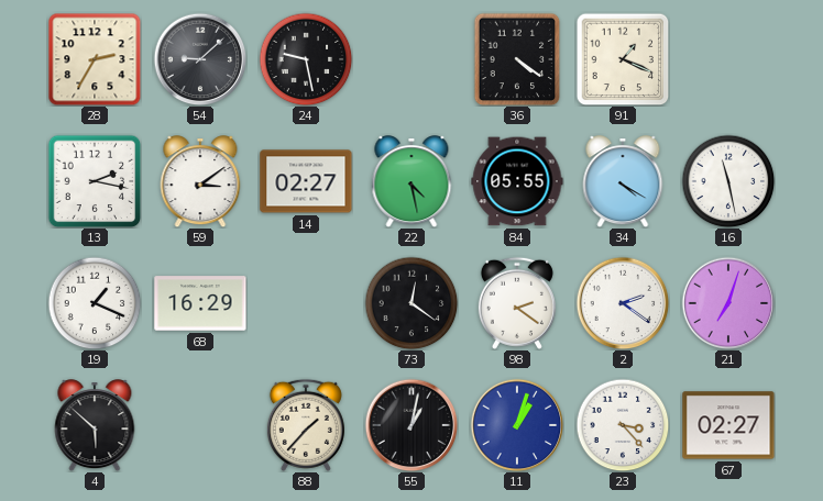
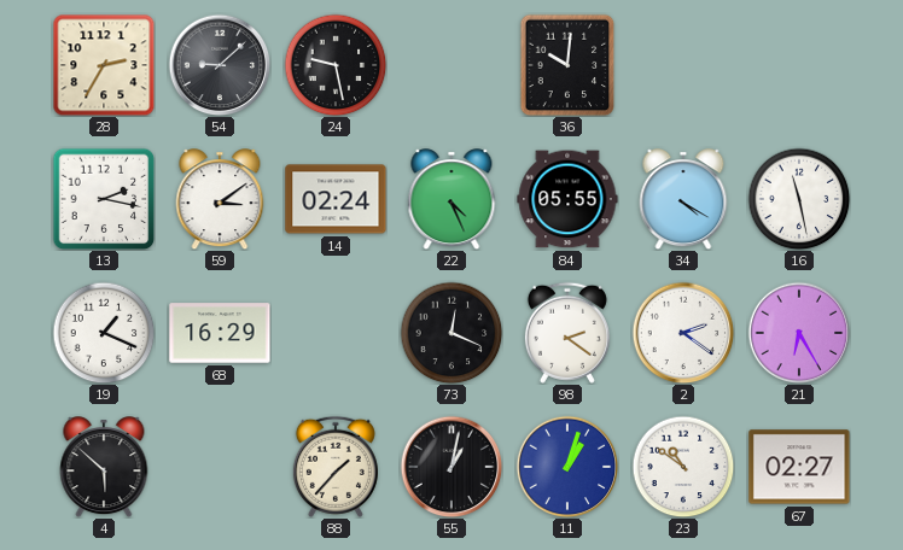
36: 4:21 -> 10:01 (567, 65)
91: 1:19 -> none (623, 59)
14: 02:27 -> 02:24 (336, 199)
22: 4:28 -> 4:26 (451, 199)
73: 12:21 -> 12:19 (451, 333)
21: 7:03 -> 6:25 (799, 333)
23: 3:23 -> 10:51 (683, 467)
